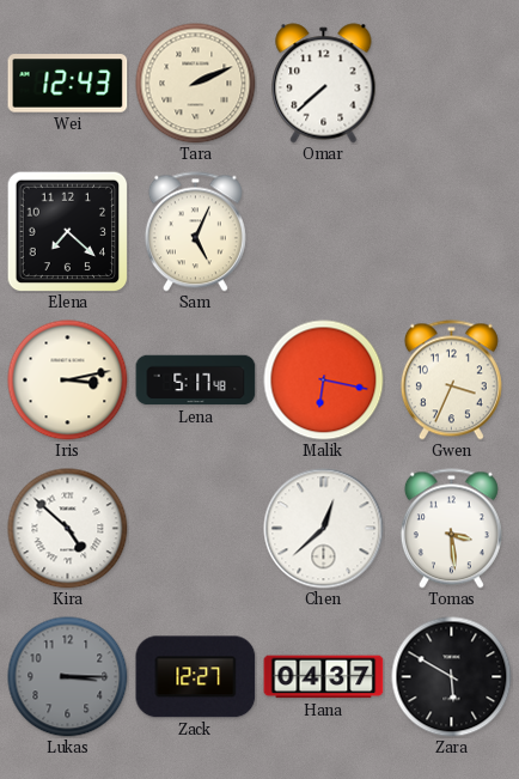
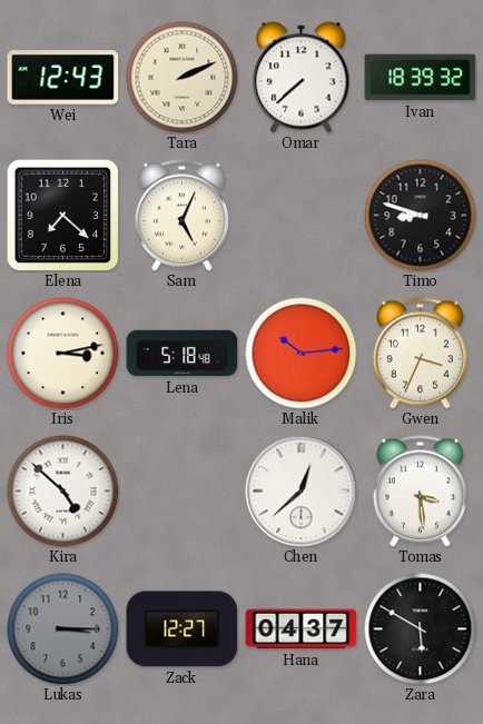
Ivan: none -> 18:39 (421, 78)
Timo: none -> 8:48 (421, 216)
Lena: 5:17 -> 5:18 (183, 354)
Malik: 6:17 -> 10:14 (302, 354)
